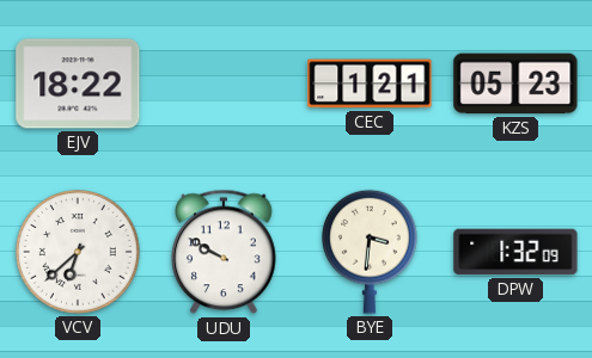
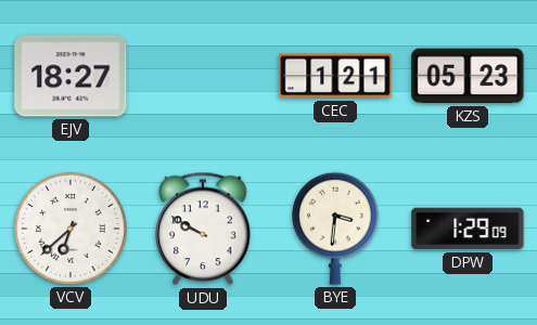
EJV: 18:22 -> 18:27 (71, 76)
DPW: 1:32 -> 1:29 (468, 229)
